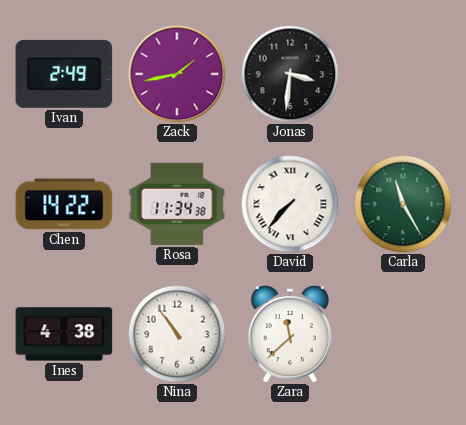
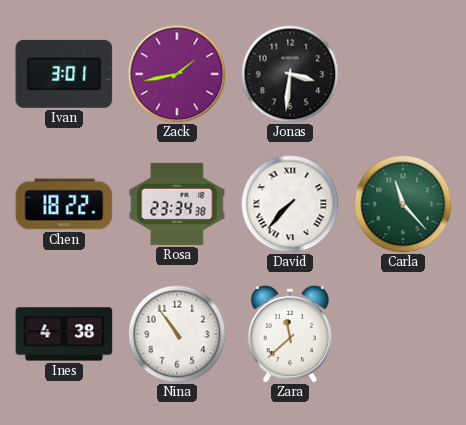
Ivan: 2:49 -> 3:01 (64, 74)
Chen: 14:22 -> 18:22 (64, 204)
Rosa: 11:34 -> 23:34 (177, 204)
Carla: 11:25 -> 11:23 (403, 204)
